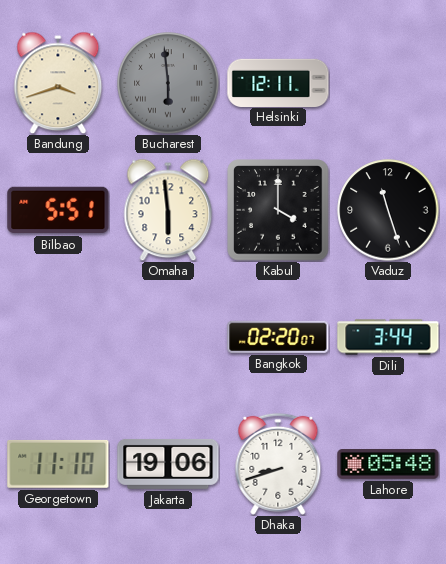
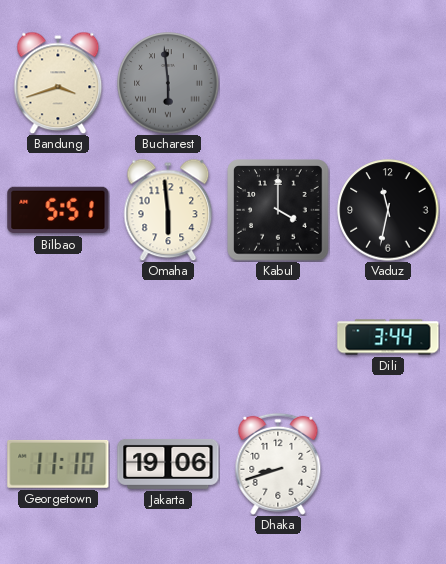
Helsinki: 12:11 -> none (278, 82)
Vaduz: 11:27 -> 11:32 (388, 210)
Bangkok: 02:20 -> none (278, 337)
Lahore: 05:48 -> none (388, 465)
